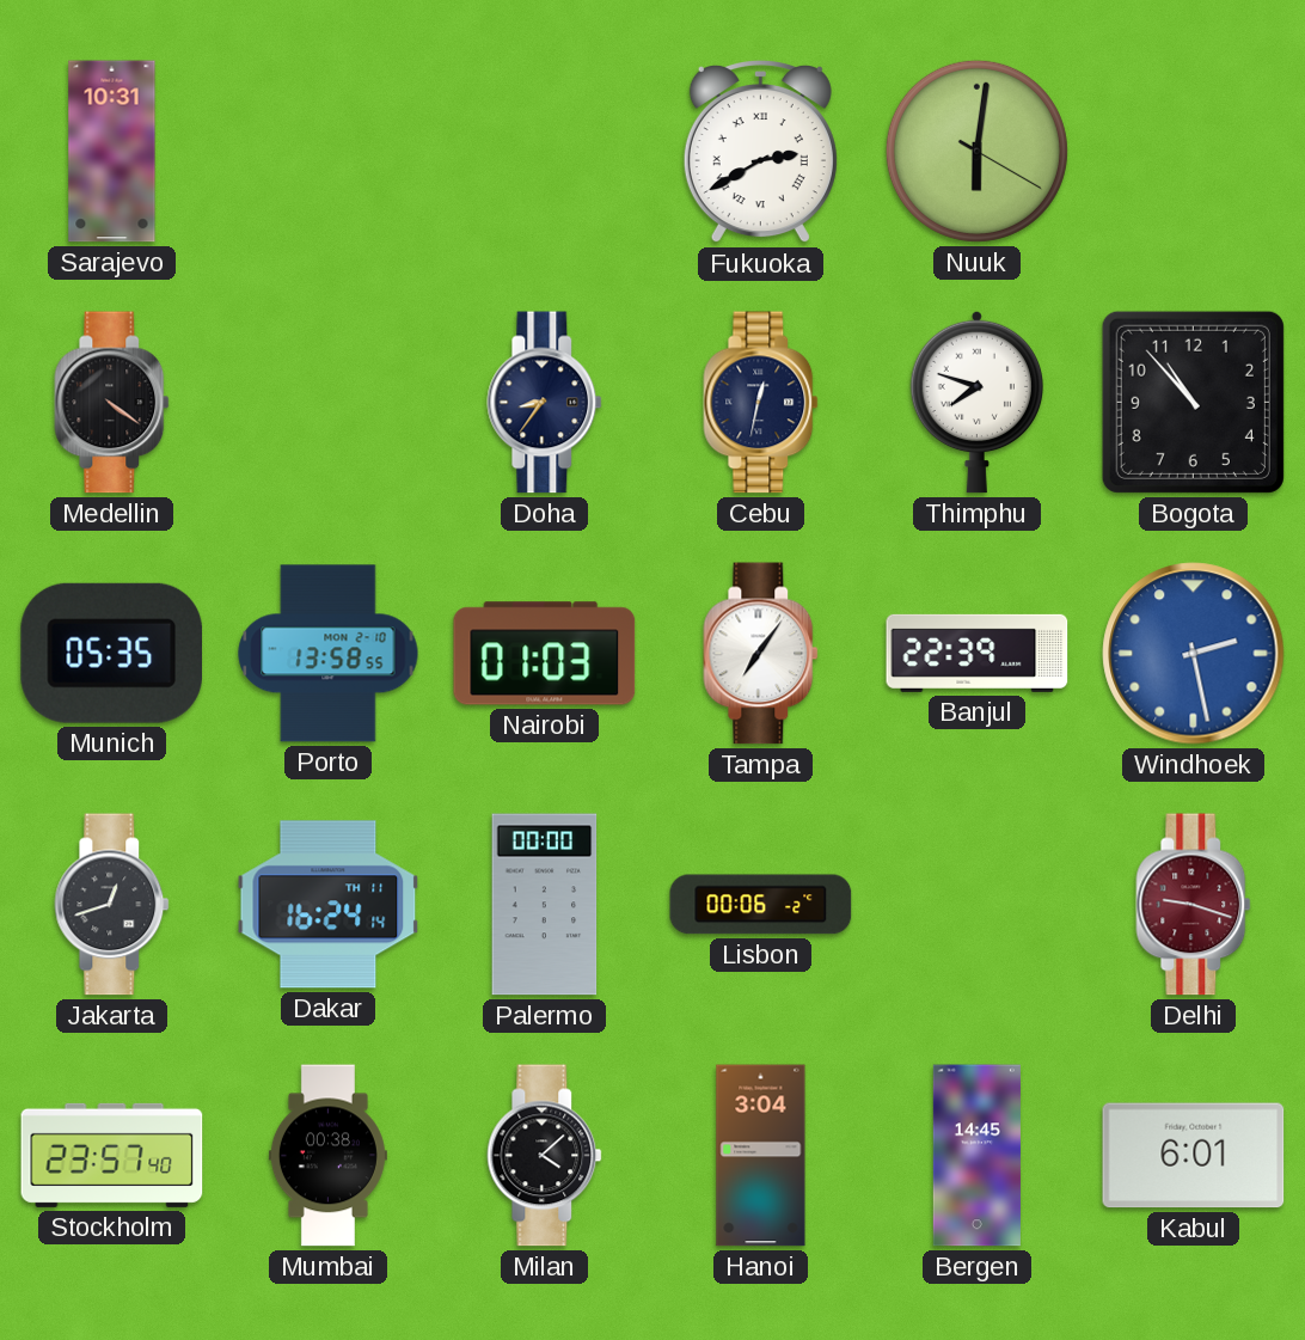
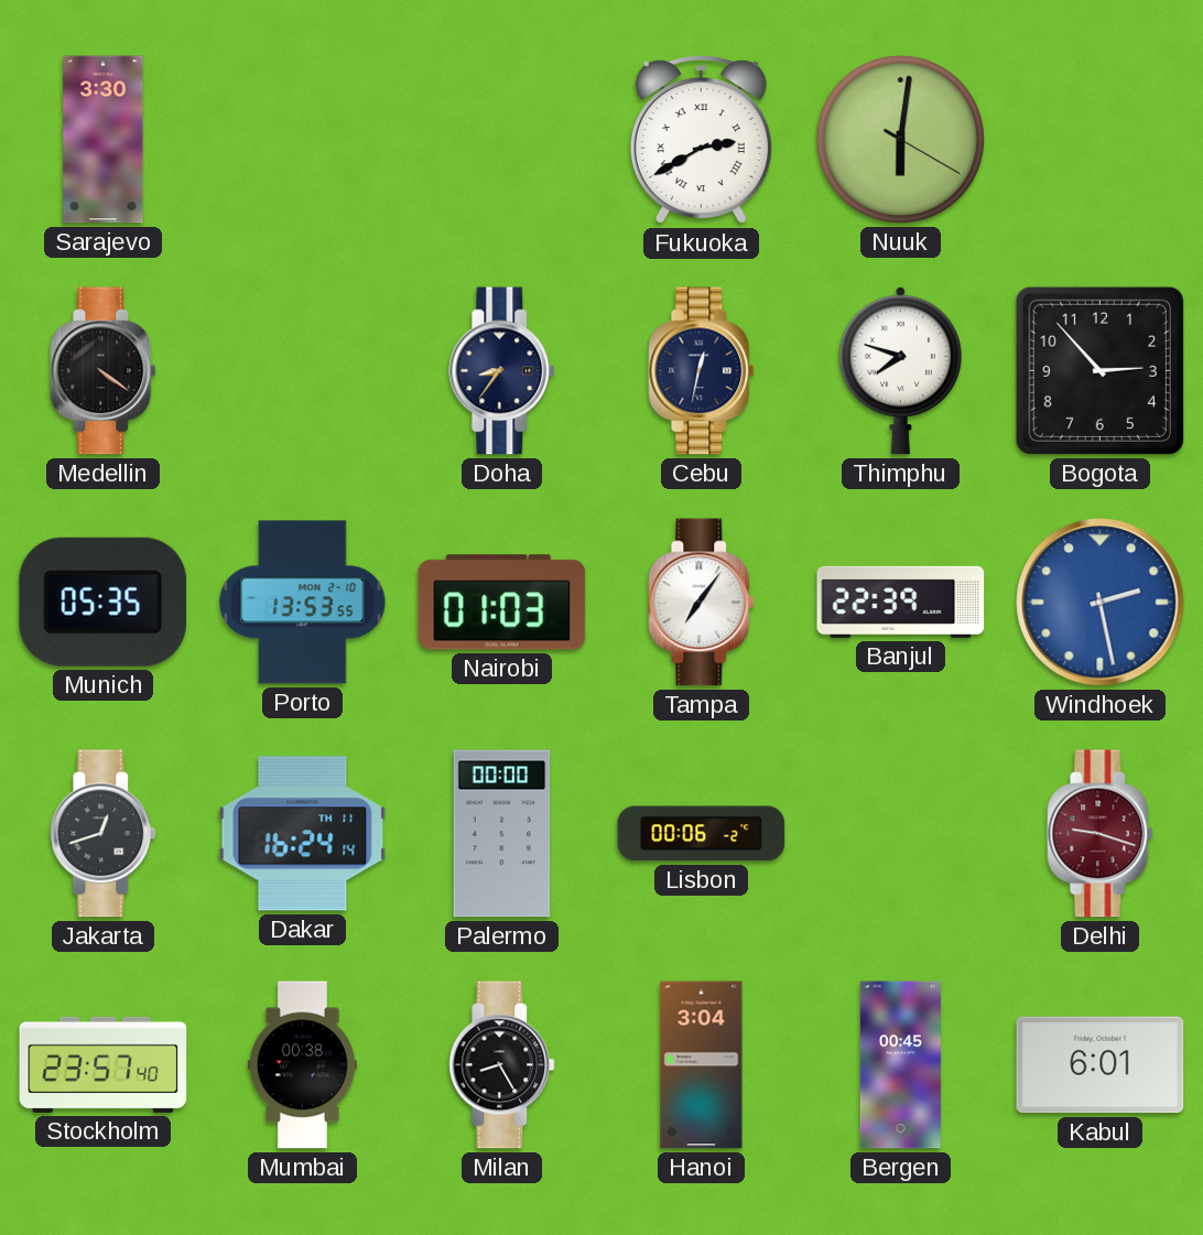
Sarajevo: 10:31 -> 3:30 (104, 140)
Bogota: 10:53 -> 2:53 (1099, 370)
Porto: 13:58 -> 13:53 (303, 603)
Milan: 4:08 -> 8:25 (502, 1065)
Bergen: 14:45 -> 00:45 (900, 1065)
